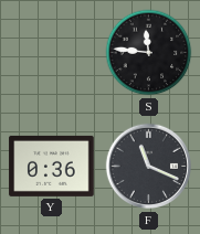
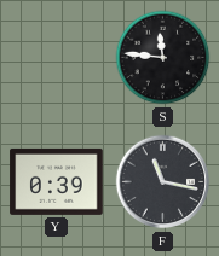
Y: 0:36 -> 0:39 (57, 181)
F: 11:19 -> 11:17 (163, 182)
